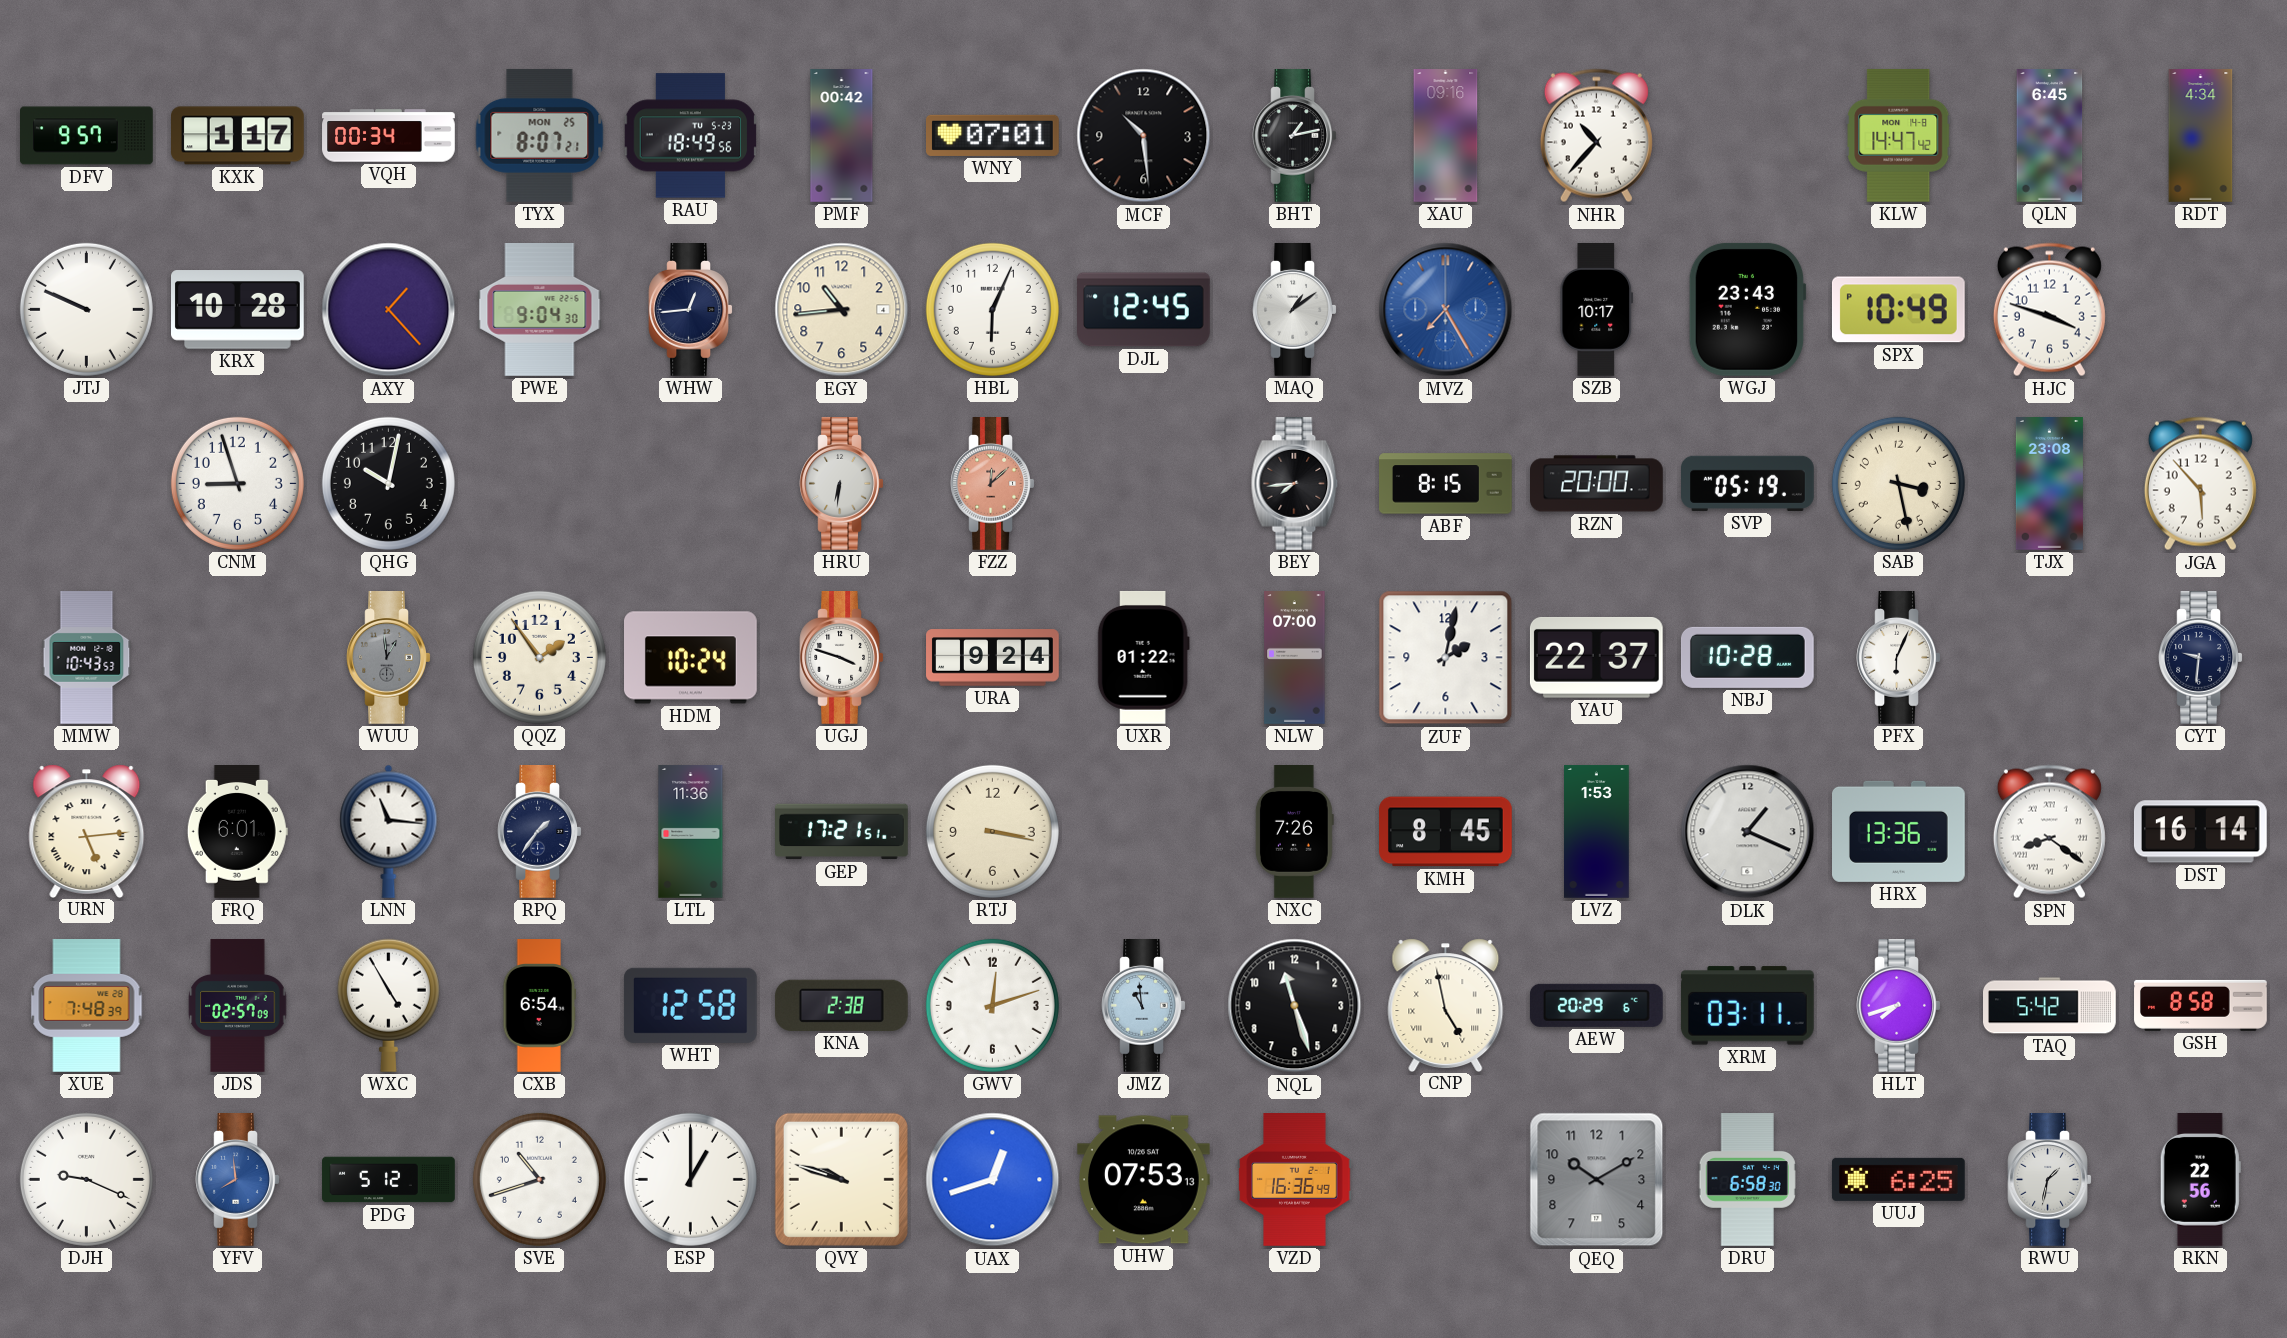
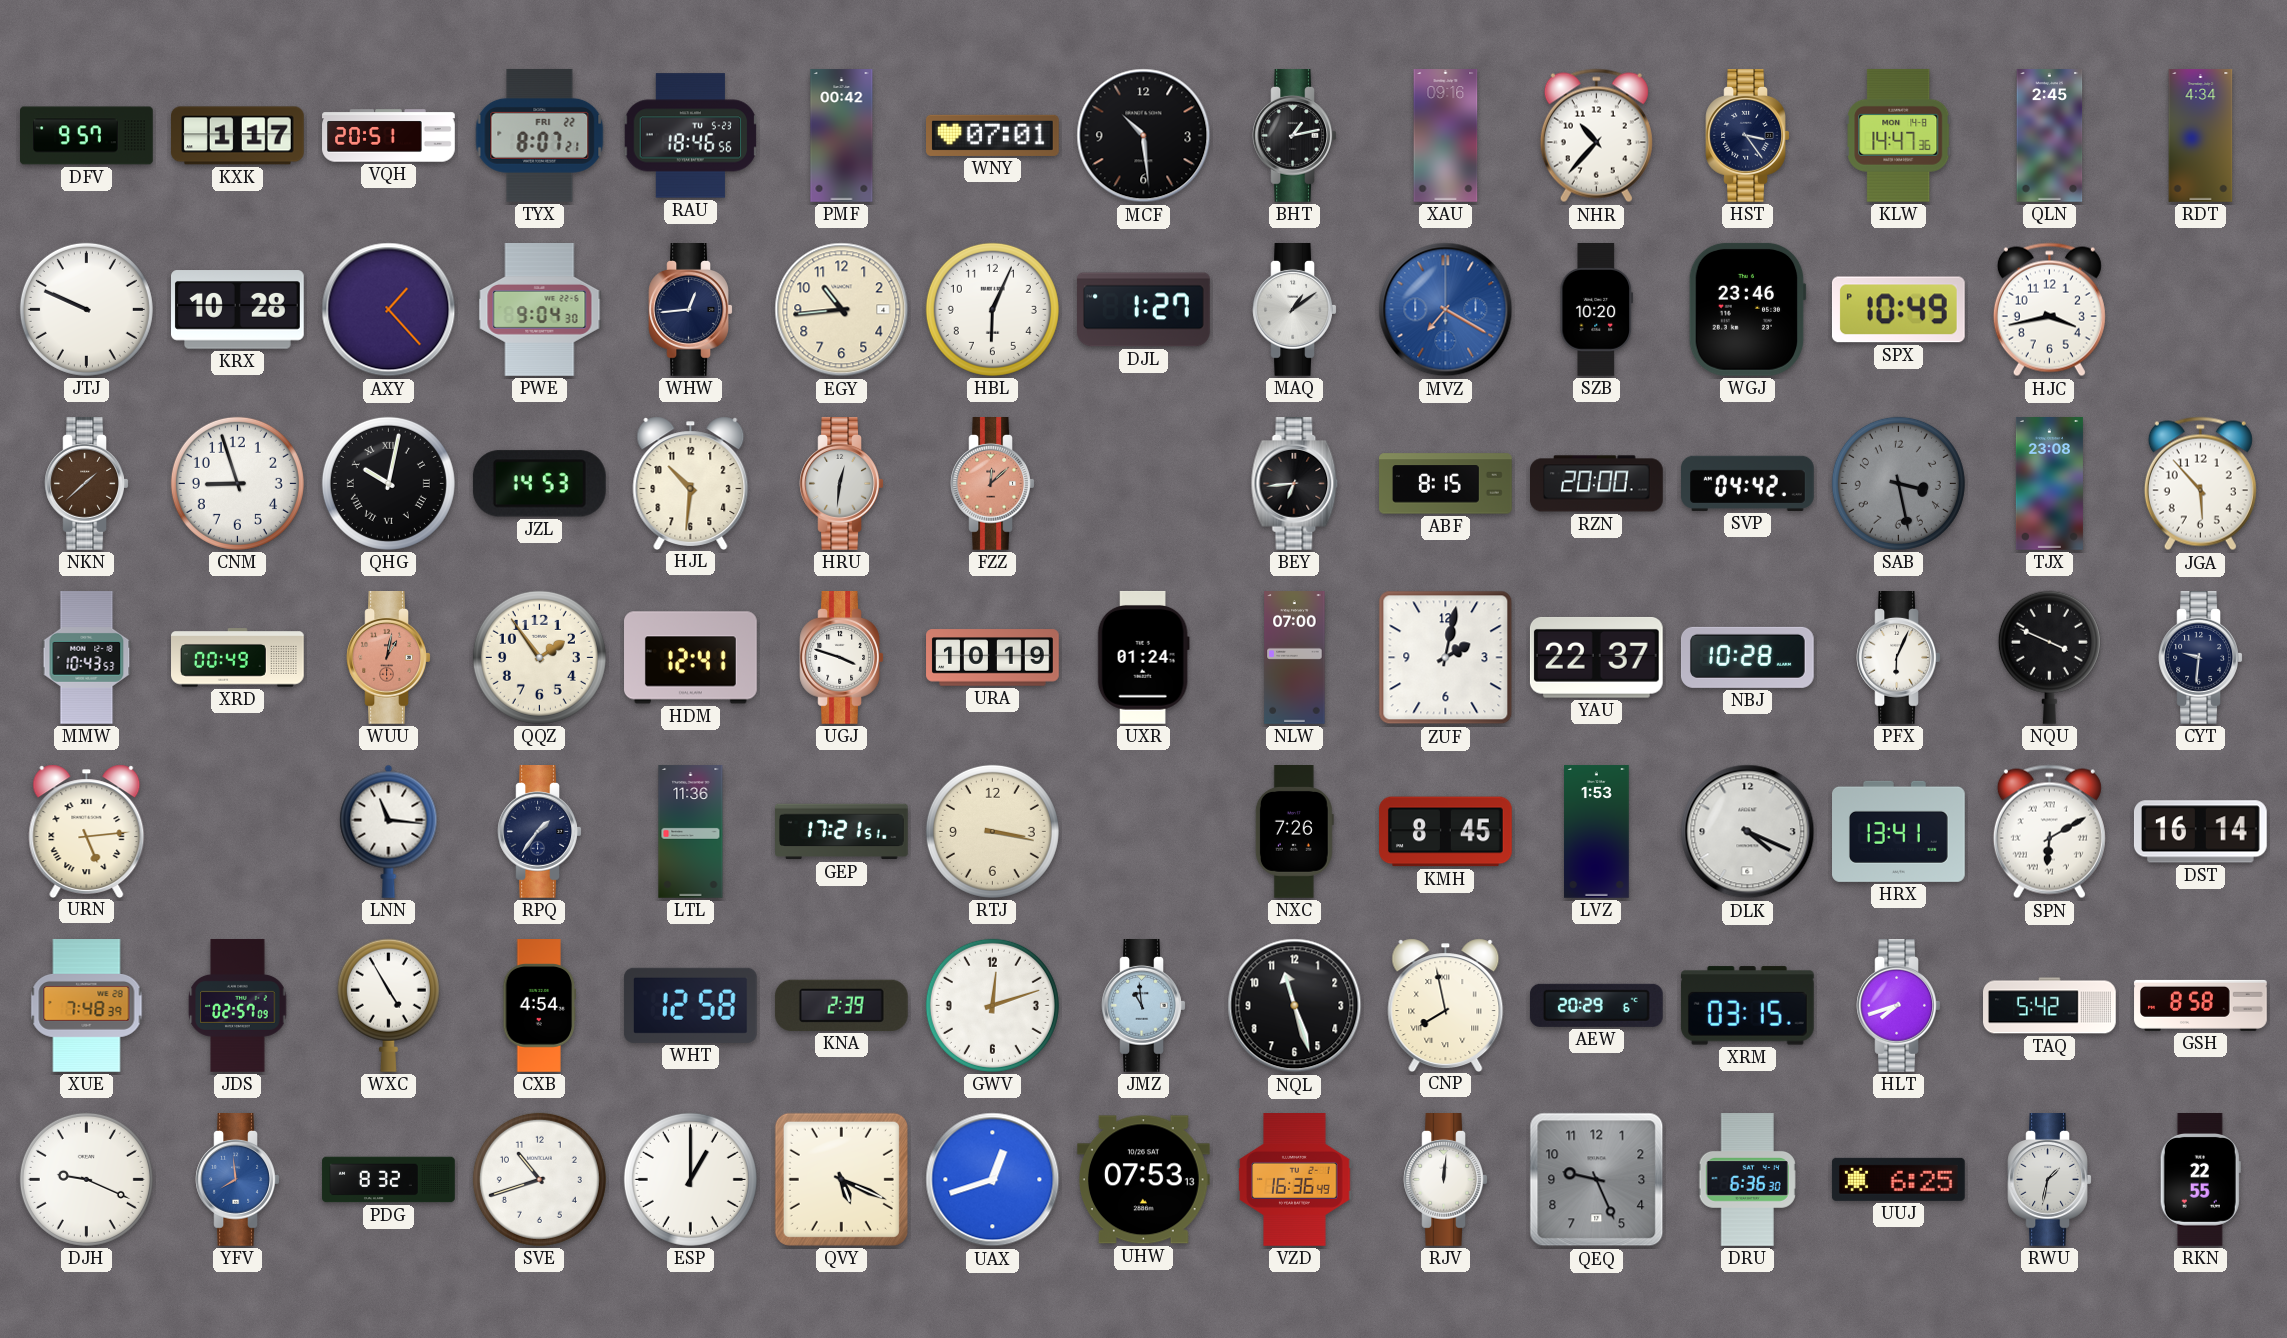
VQH: 00:34 -> 20:51 (389, 136)
TYX date: MON 25 -> FRI 22 (540, 135)
RAU: 18:49 -> 18:46 (691, 136)
HST: none -> 3:24 (1748, 136)
KLW: 14:47:42 -> 14:47:36 (1899, 135)
QLN: 6:45 -> 2:45 (2050, 136)
DJL: 12:45 -> 1:27 (1144, 310)
MVZ: 7:25 -> 7:20 (1446, 310)
SZB: 10:17 -> 10:20 (1597, 310)
WGJ: 23:43 -> 23:46 (1747, 309)
HJC: 3:48 -> 3:43 (2049, 310)
NKN: none -> 1:38 (87, 484)
QHG numerals: Arabic -> Roman (388, 483)
JZL: none -> 14:53 (539, 484)
HJL: none -> 10:31 (691, 483)
HRU: 6:31 -> 12:31 (842, 484)
BEY: 7:44 -> 6:44 (1295, 484)
SVP: 05:19 -> 04:42 (1748, 483)
SAB dial: cream -> grey (1898, 483)
XRD: none -> 00:49 (238, 658)
WUU: 12:59 -> 1:02 (389, 658)
WUU dial: grey -> salmon (389, 658)
HDM: 10:24 -> 12:41 (691, 658)
URA: 9:24 -> 10:19 (993, 658)
UXR: 01:22 -> 01:24 (1143, 657)
NQU: none -> 3:49 (2049, 657)
FRQ: 6:01 -> none (237, 832)
DLK: 1:19 -> 4:19 (1748, 832)
HRX: 13:36 -> 13:41 (1899, 831)
SPN: 8:21 -> 6:10 (2049, 832)
CXB: 6:54 -> 4:54 (540, 1006)
KNA: 2:38 -> 2:39 (841, 1005)
CNP: 4:58 -> 7:58 (1446, 1005)
XRM: 03:11 -> 03:15 (1747, 1006)
PDG: 5:12 -> 8:32 (389, 1180)
QVY: 9:48 -> 5:19 (841, 1179)
RJV: none -> 12:01 (1446, 1180)
QEQ: 10:10 -> 9:26 (1597, 1180)
DRU: 6:58 -> 6:36 (1747, 1180)
RKN: 22:56 -> 22:55 (2200, 1180)
